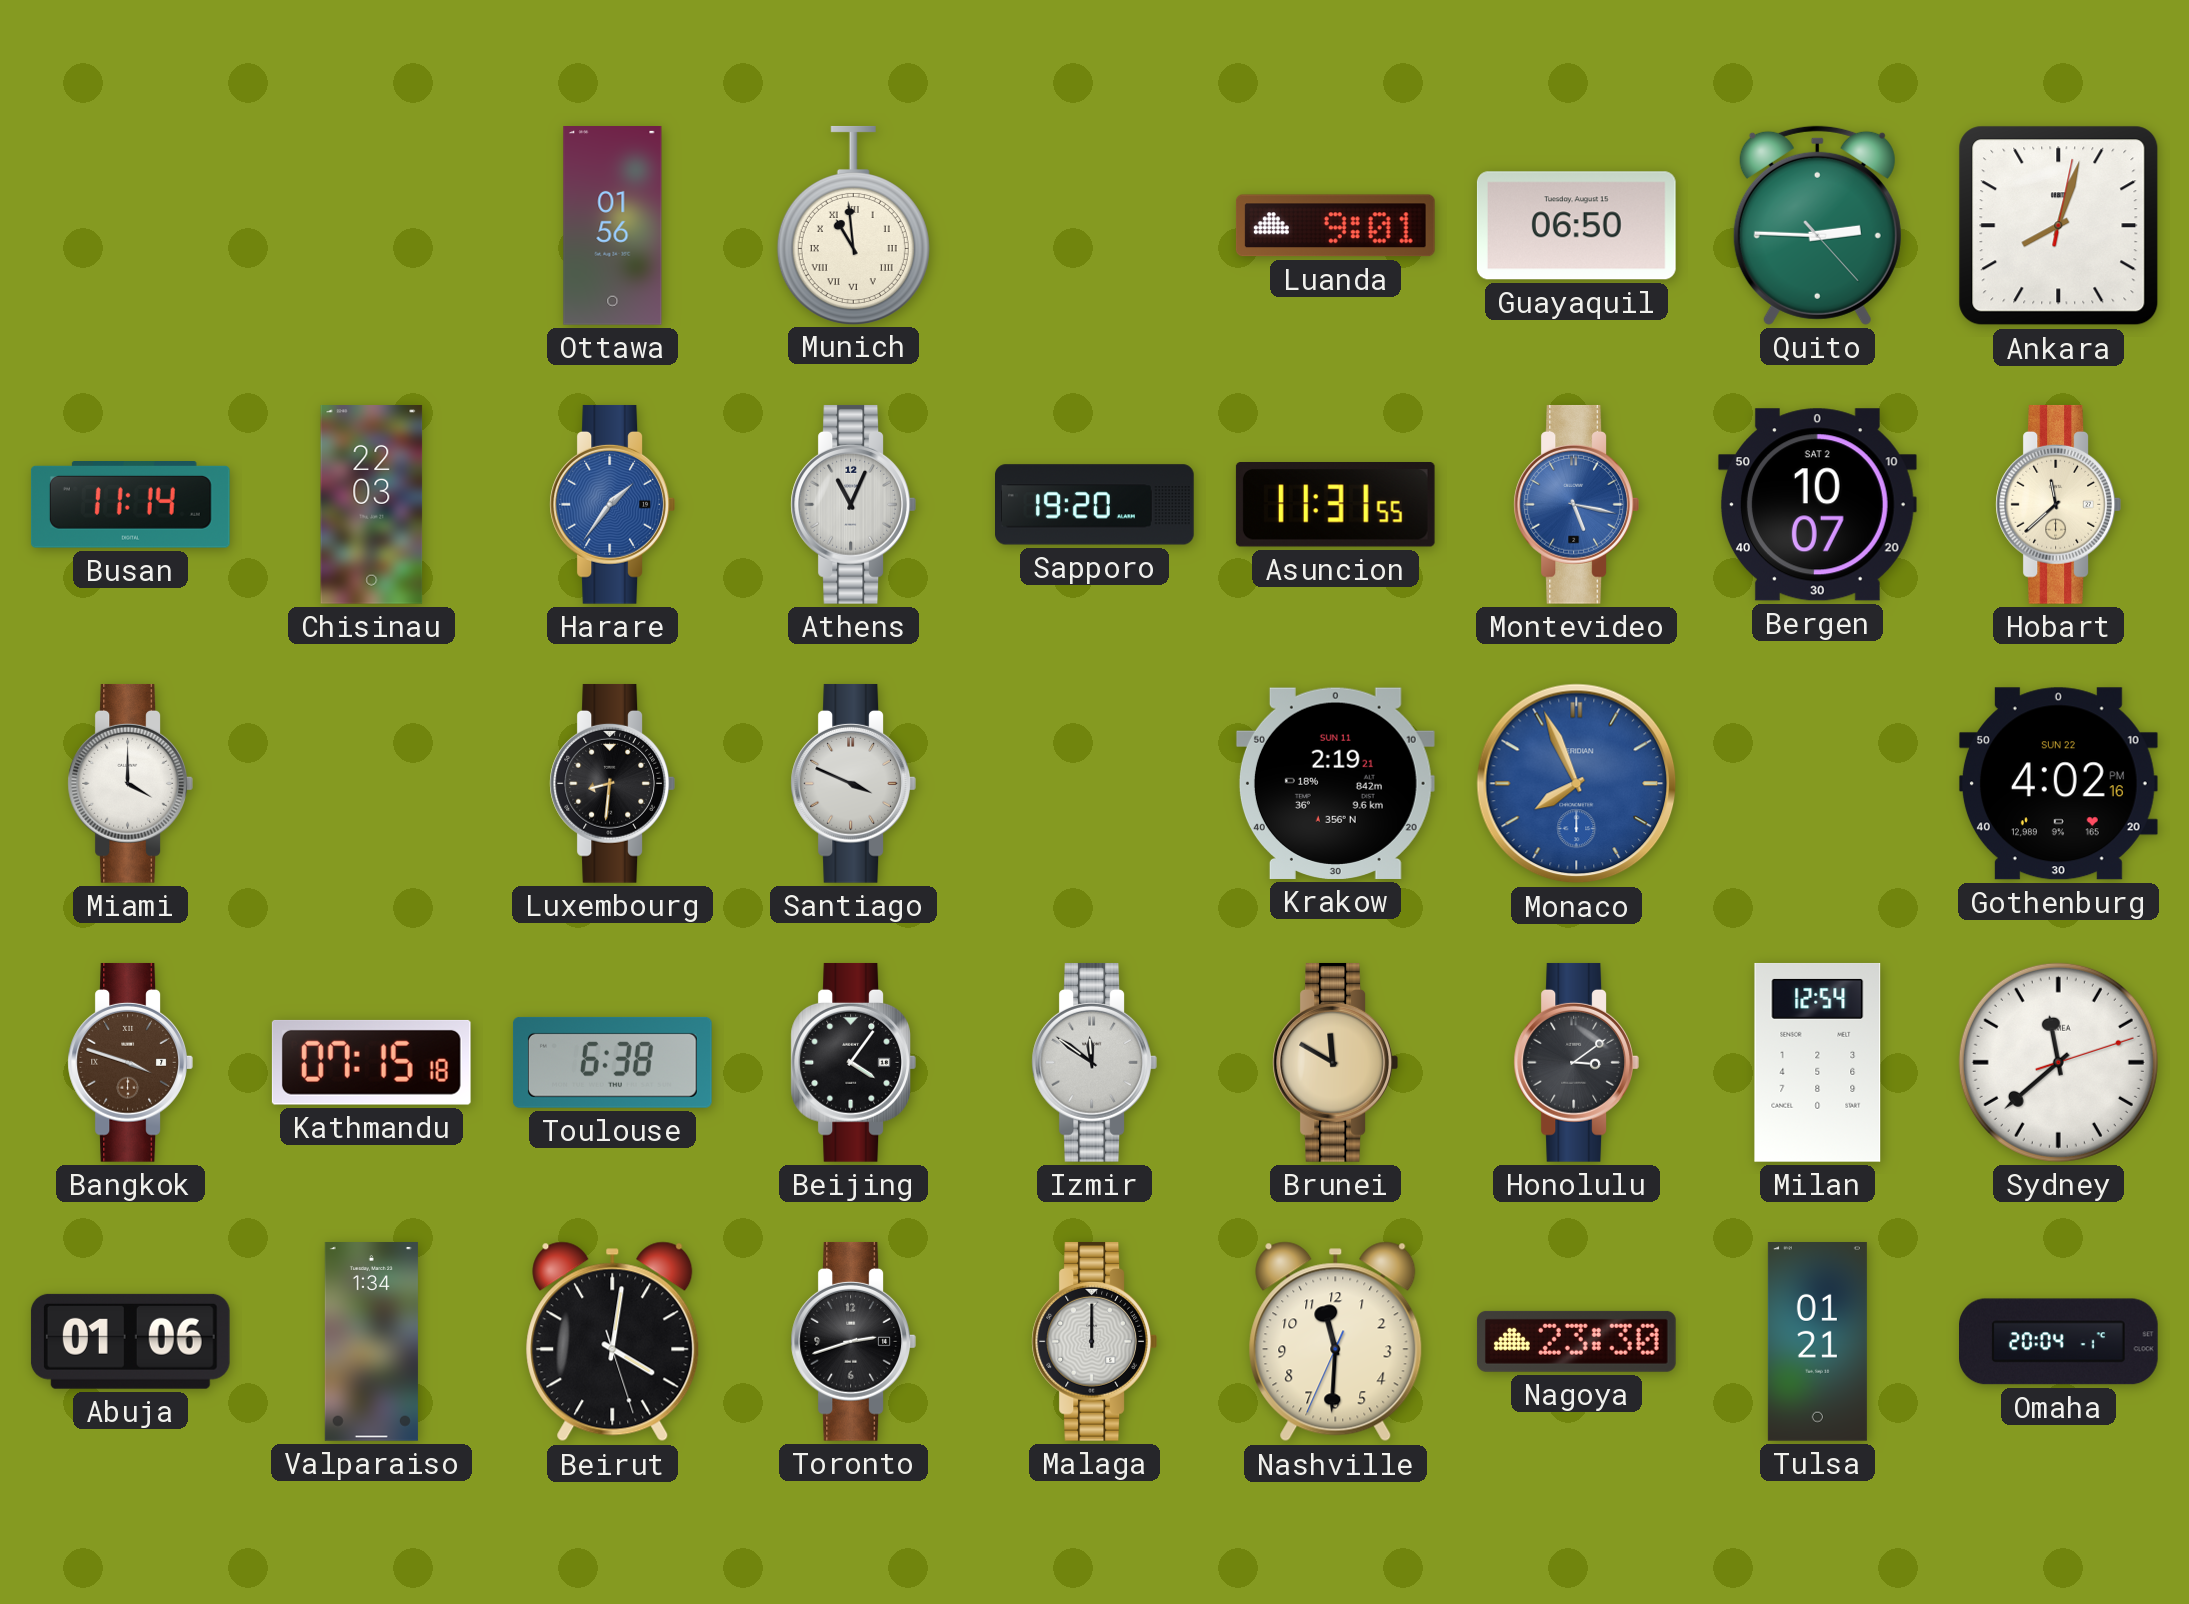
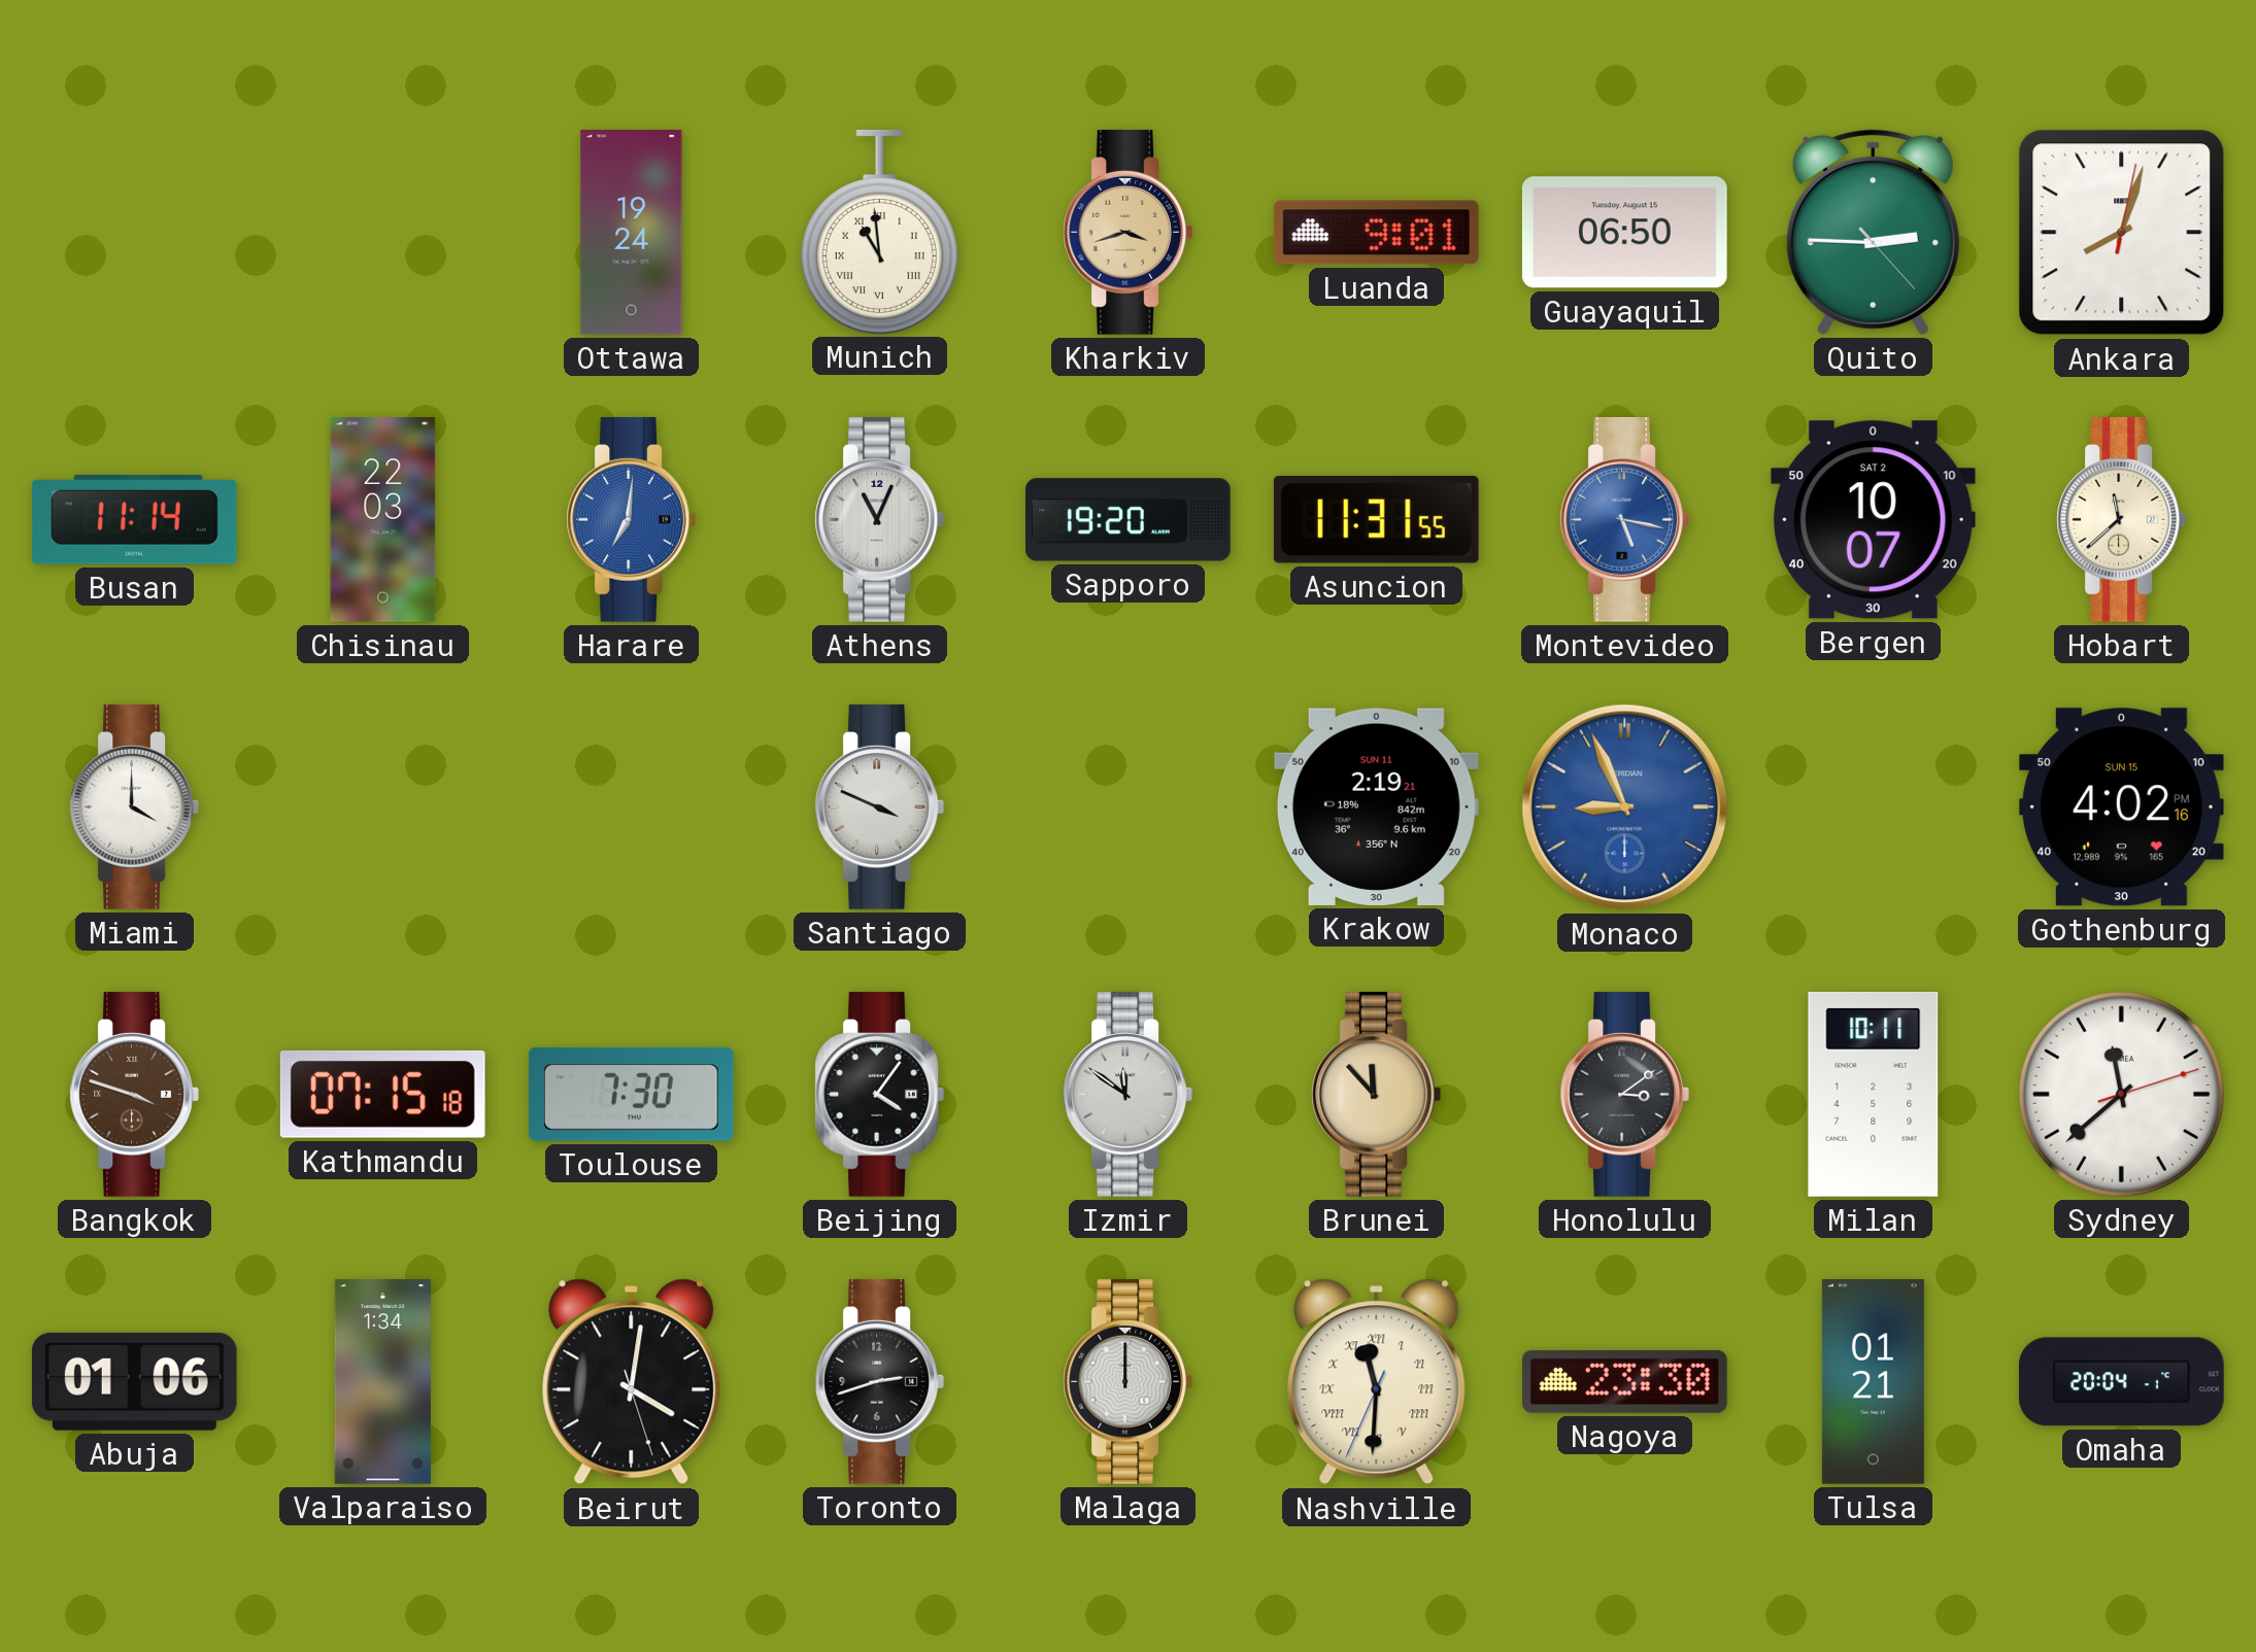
Ottawa: 01:56 -> 19:24 (632, 233)
Kharkiv: none -> 3:42 (1127, 232)
Harare: 1:36 -> 7:01 (631, 519)
Luxembourg: 8:31 -> none (612, 783)
Monaco: 7:56 -> 8:56 (1625, 807)
Gothenburg date: SUN 22 -> SUN 15 (2121, 807)
Toulouse: 6:38 -> 7:30 (631, 1094)
Brunei: 11:50 -> 11:53 (1376, 1094)
Milan: 12:54 -> 10:11 (1874, 1094)
Nashville numerals: Arabic -> Roman (1377, 1382)
